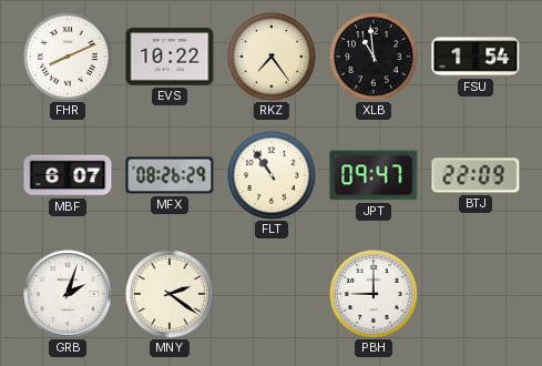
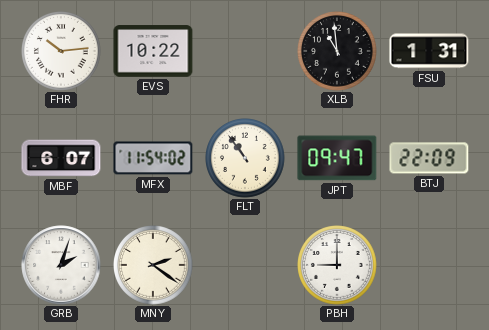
FHR: 8:11 -> 10:14 (62, 52)
RKZ: 7:24 -> none (273, 58)
FSU: 1:54 -> 1:31 (429, 51)
MFX: 08:26 -> 11:54 (153, 158)
